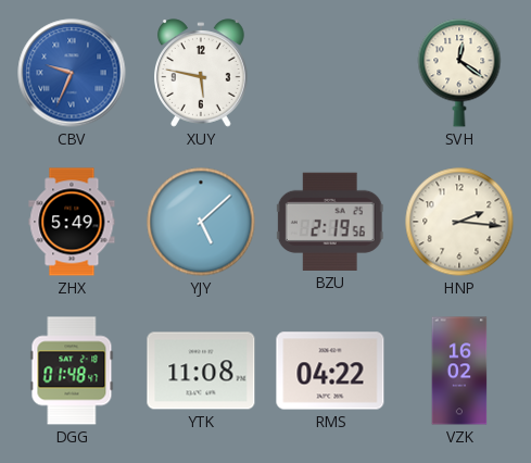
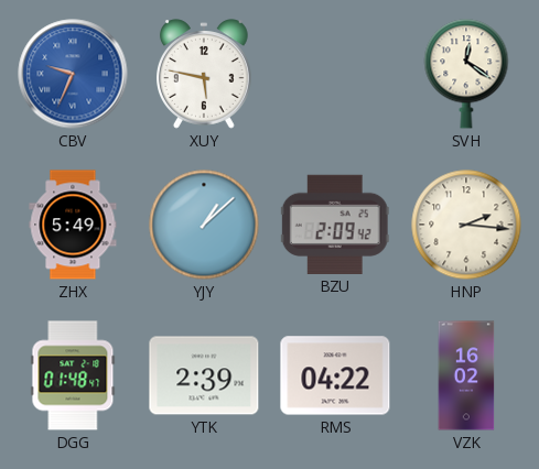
YJY: 5:08 -> 1:08 (204, 225)
BZU: 2:19 -> 2:09 (335, 225)
YTK: 11:08 -> 2:39 (204, 375)
